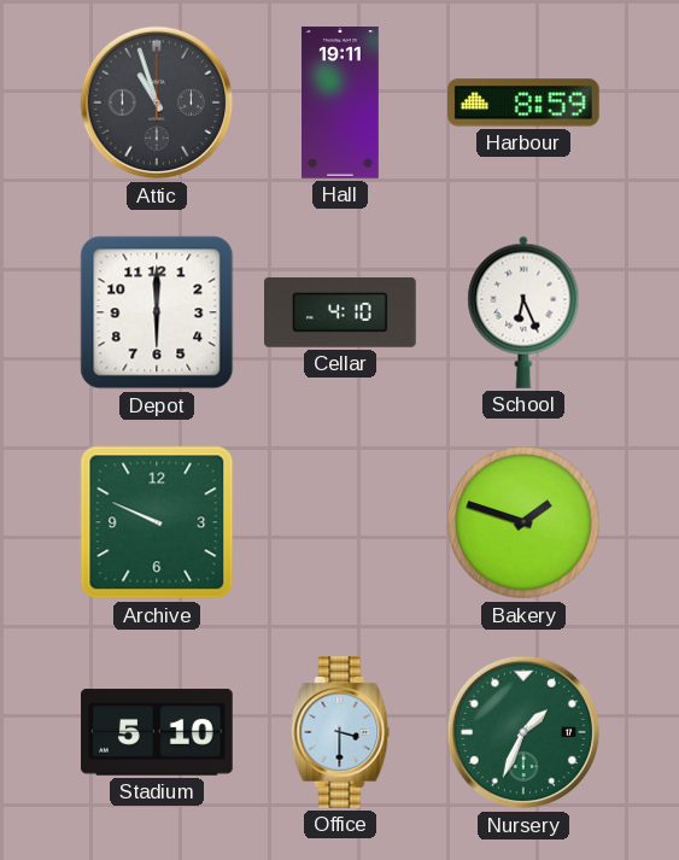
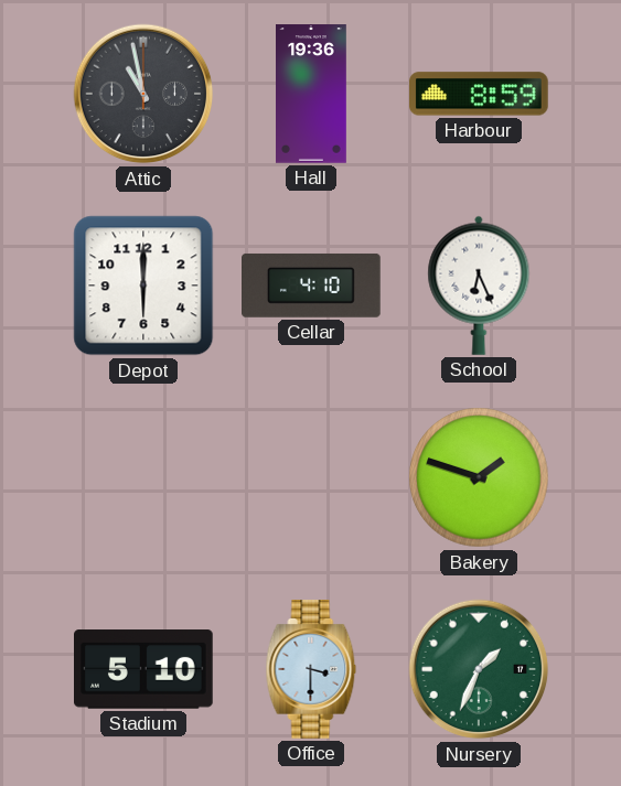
Attic: 10:57 -> 10:58 (143, 94)
Hall: 19:11 -> 19:36 (312, 94)
Archive: 9:49 -> none (157, 522)
